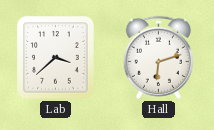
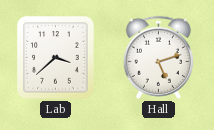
Hall: 6:12 -> 5:12 (158, 57)
